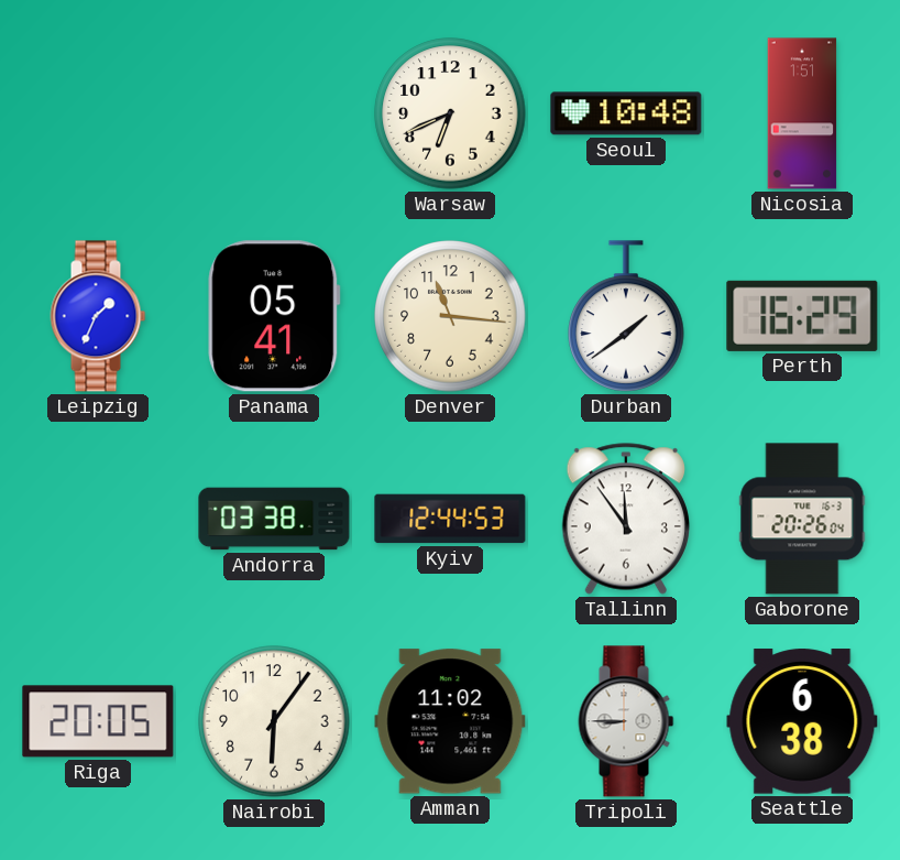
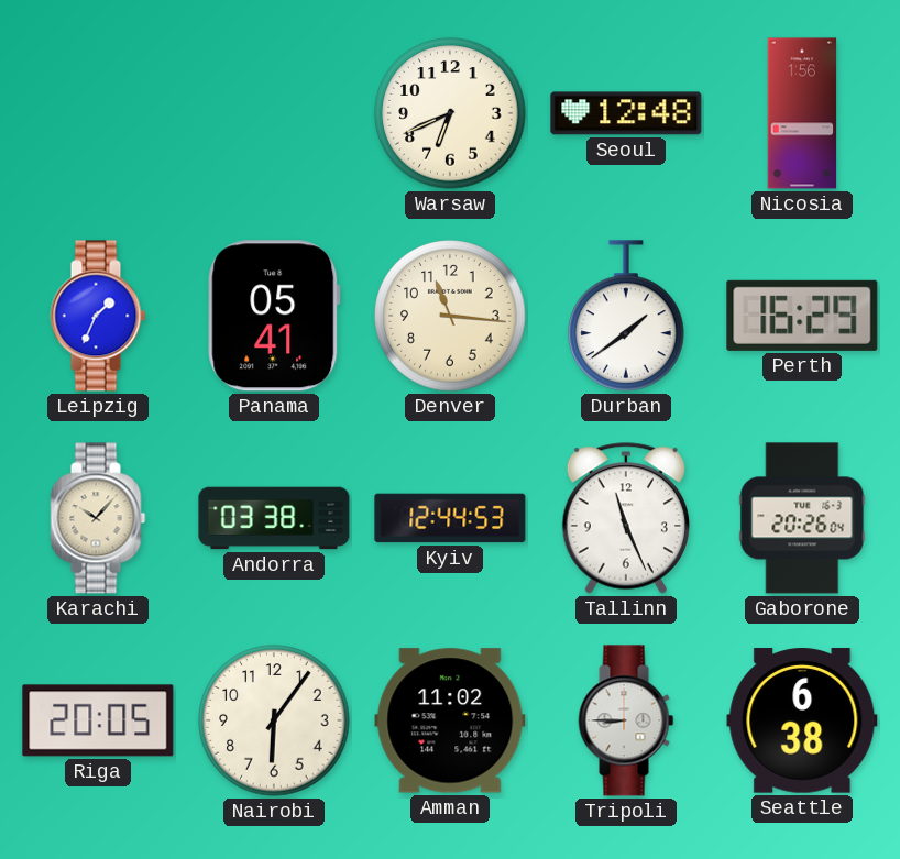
Seoul: 10:48 -> 12:48 (626, 113)
Nicosia: 1:51 -> 1:56 (802, 113)
Karachi: none -> 10:07 (98, 518)
Tallinn: 11:54 -> 11:26 (625, 518)
